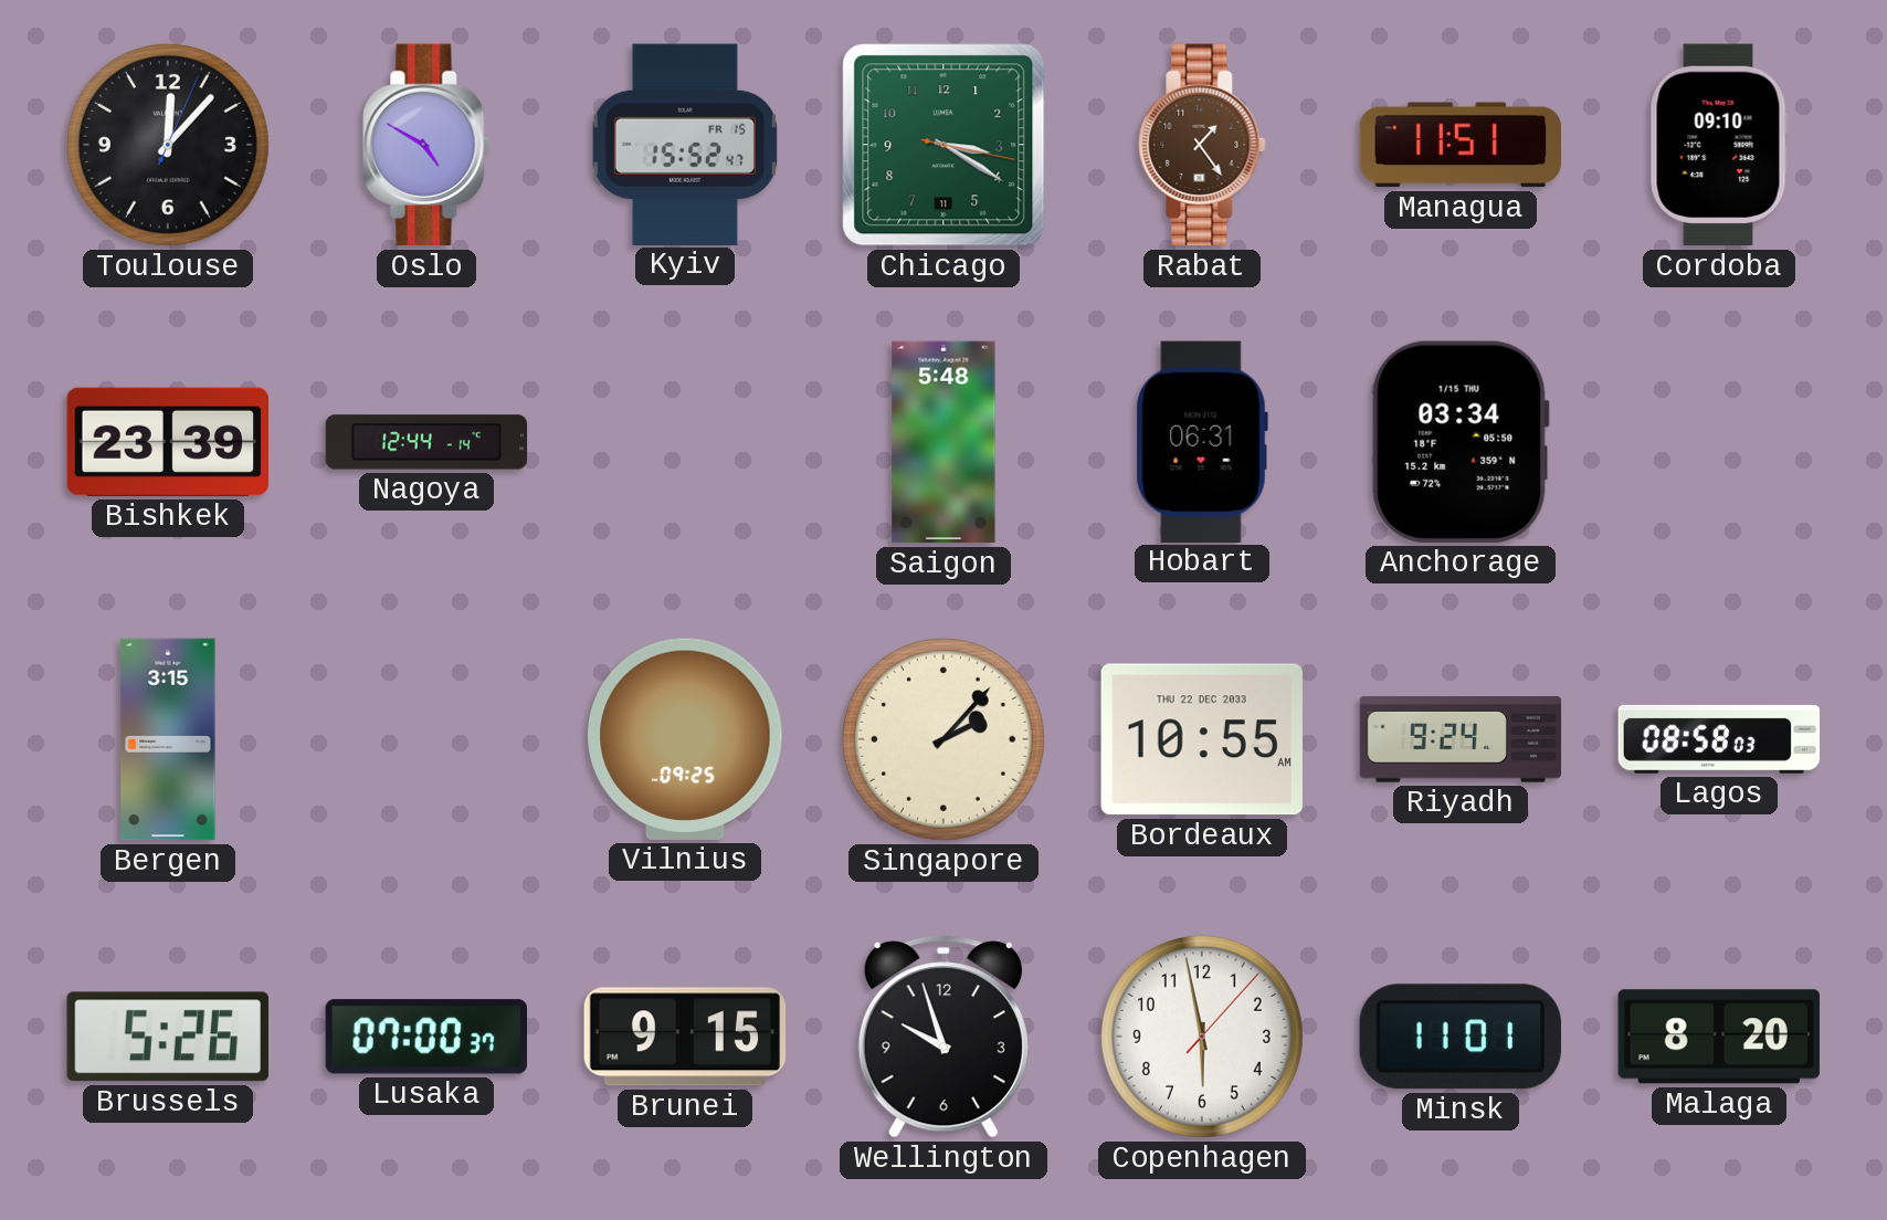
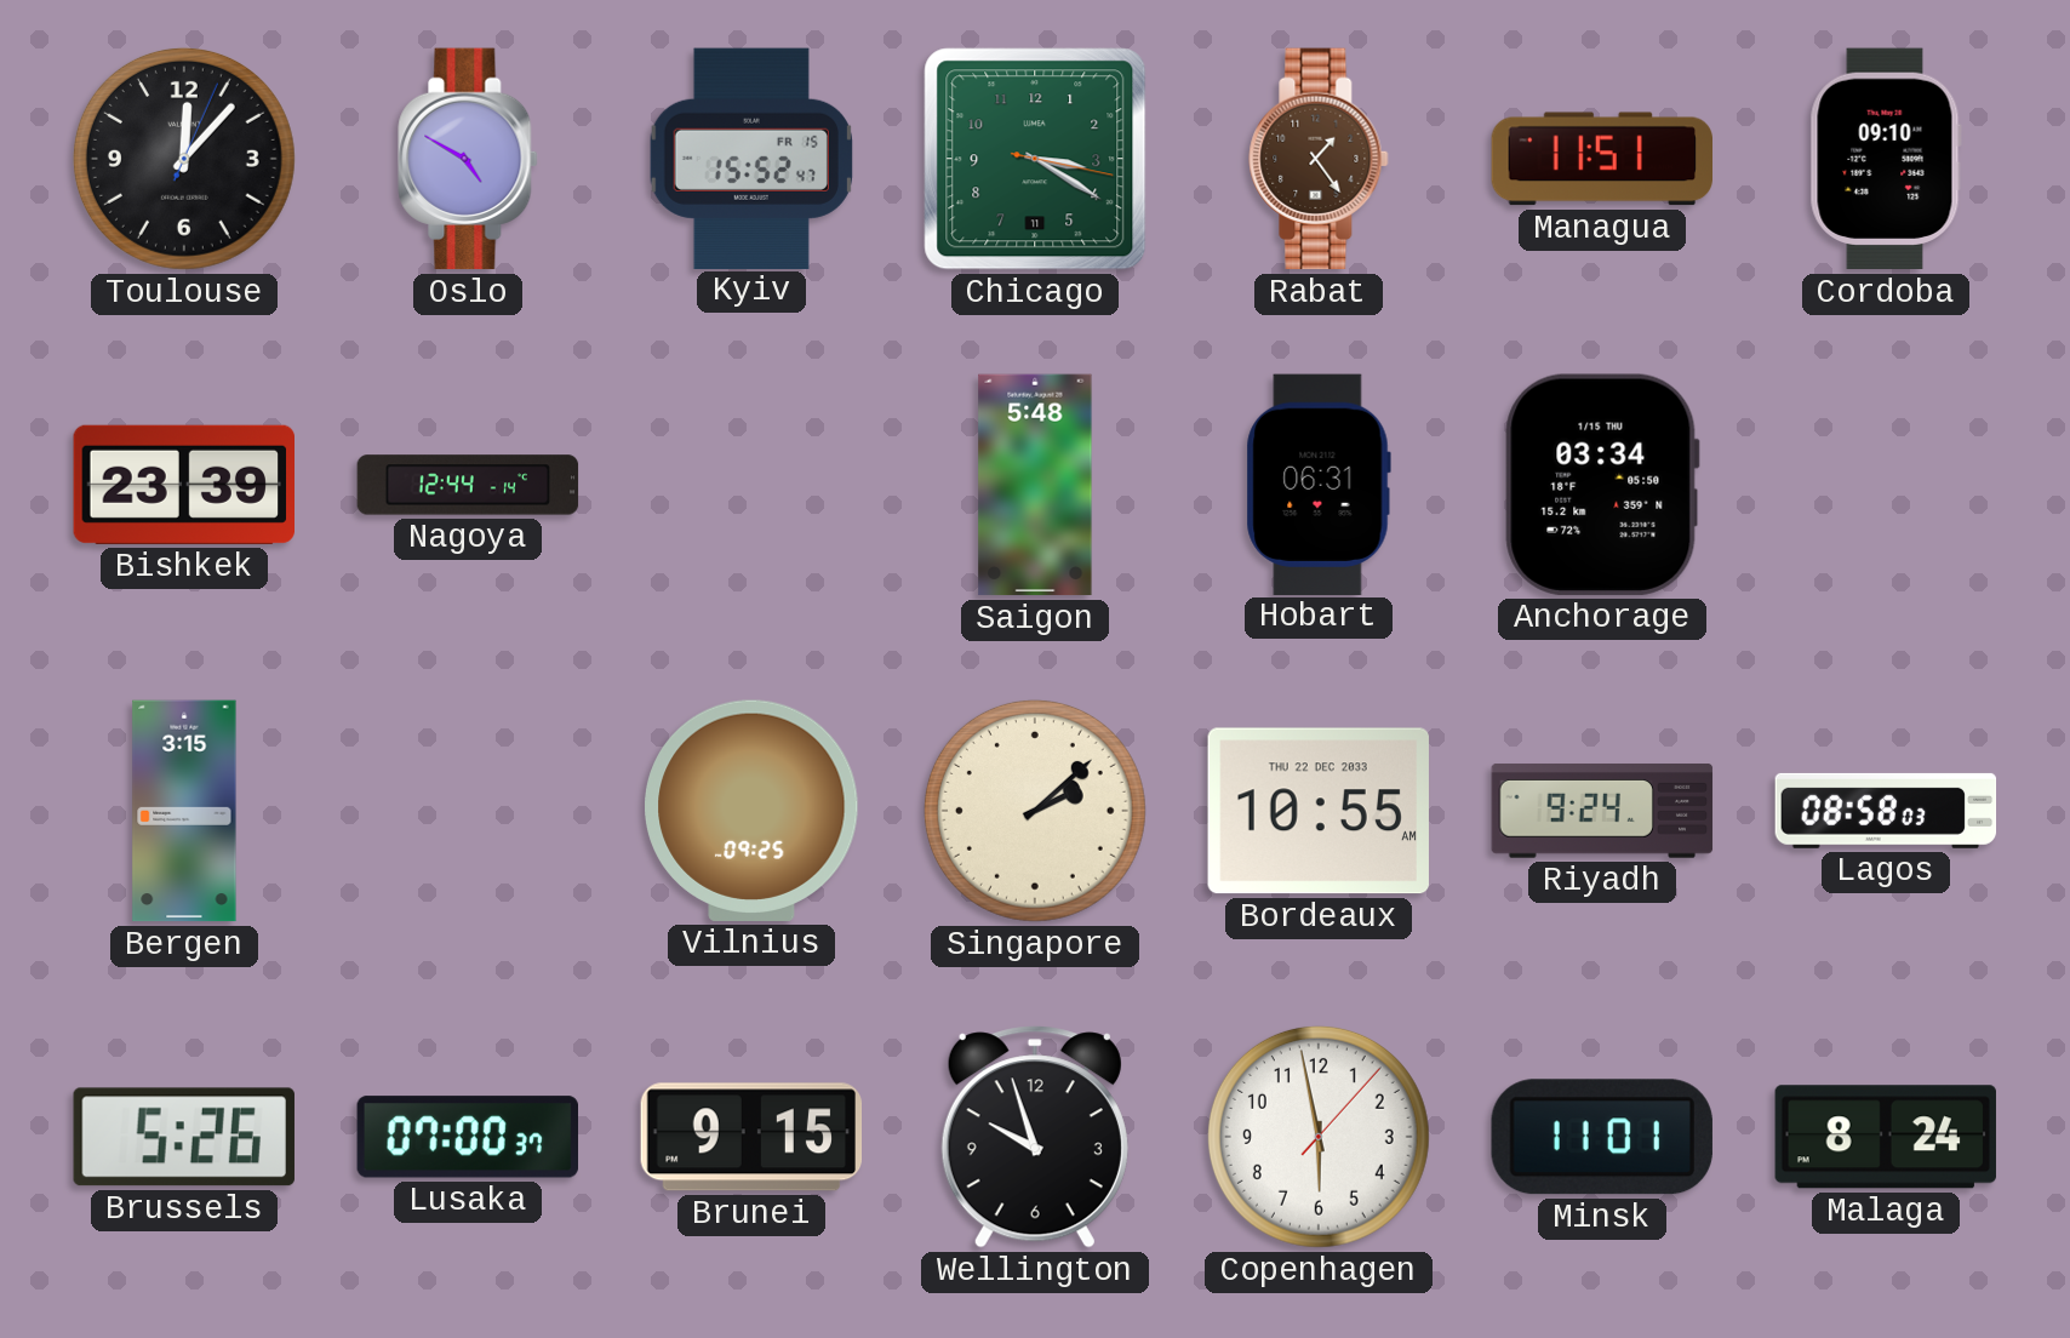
Singapore: 2:07 -> 2:08 (1035, 811)
Malaga: 8:20 -> 8:24 (1886, 1137)
